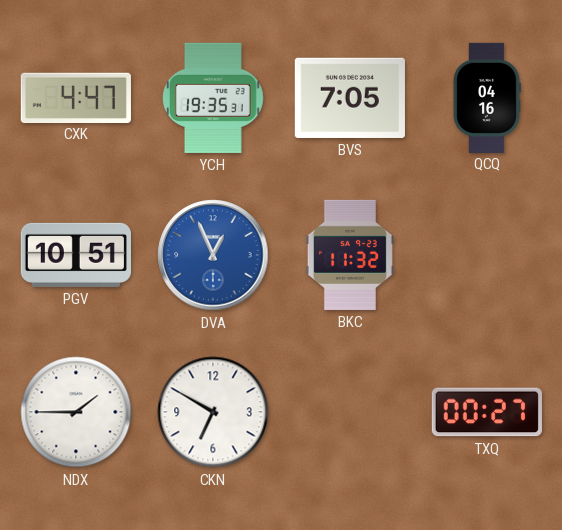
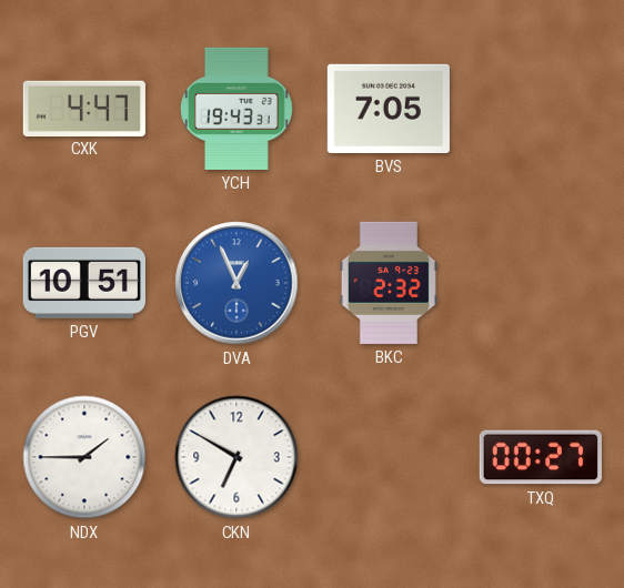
YCH: 19:35 -> 19:43 (236, 109)
QCQ: 04:16 -> none (487, 97)
BKC: 11:32 -> 2:32 (389, 283)
